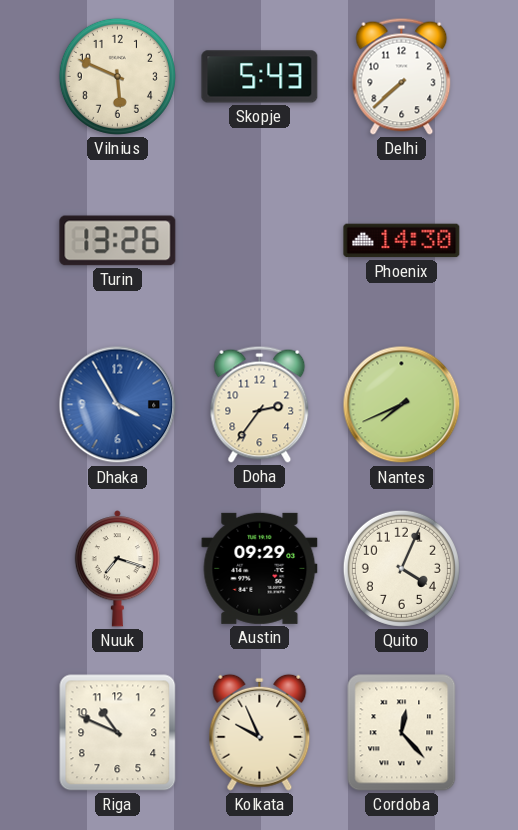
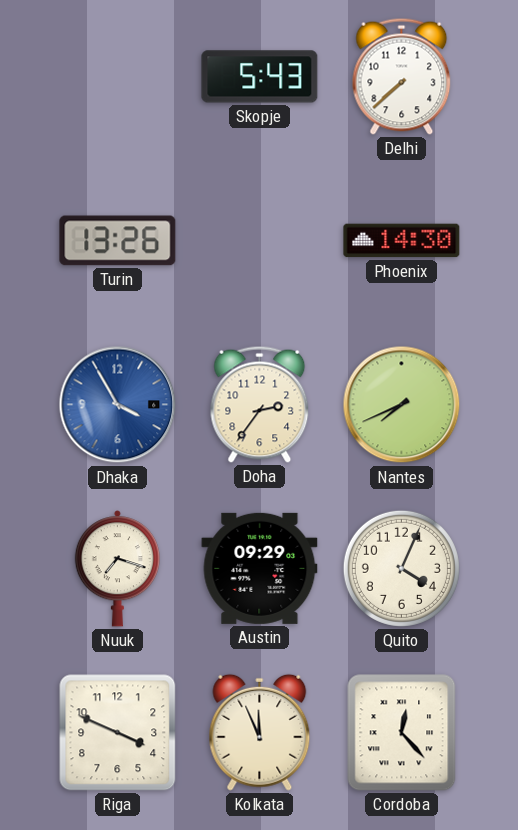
Vilnius: 5:49 -> none (117, 76)
Riga: 10:49 -> 3:49 (118, 733)
Kolkata: 9:56 -> 11:56 (260, 732)
